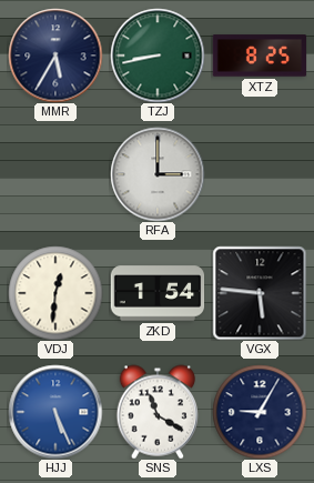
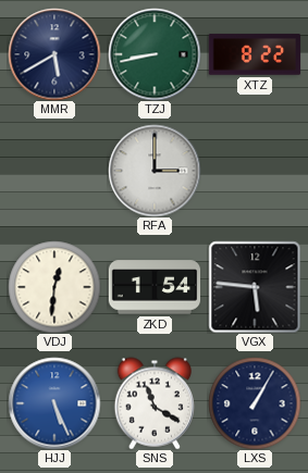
MMR: 5:35 -> 5:40 (54, 54)
XTZ: 8:25 -> 8:22 (255, 54)
LXS: 9:05 -> 1:05 (255, 403)
